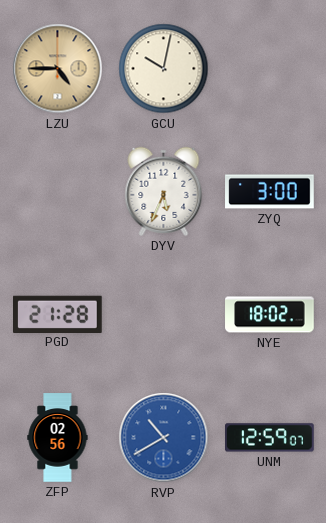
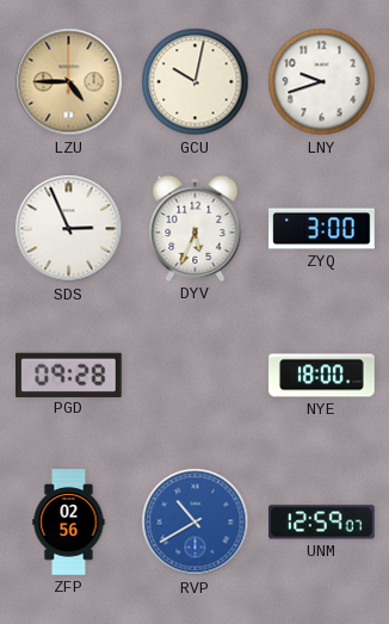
LNY: none -> 9:42 (322, 82)
SDS: none -> 2:56 (69, 229)
PGD: 21:28 -> 09:28 (69, 375)
NYE: 18:02 -> 18:00 (322, 376)
